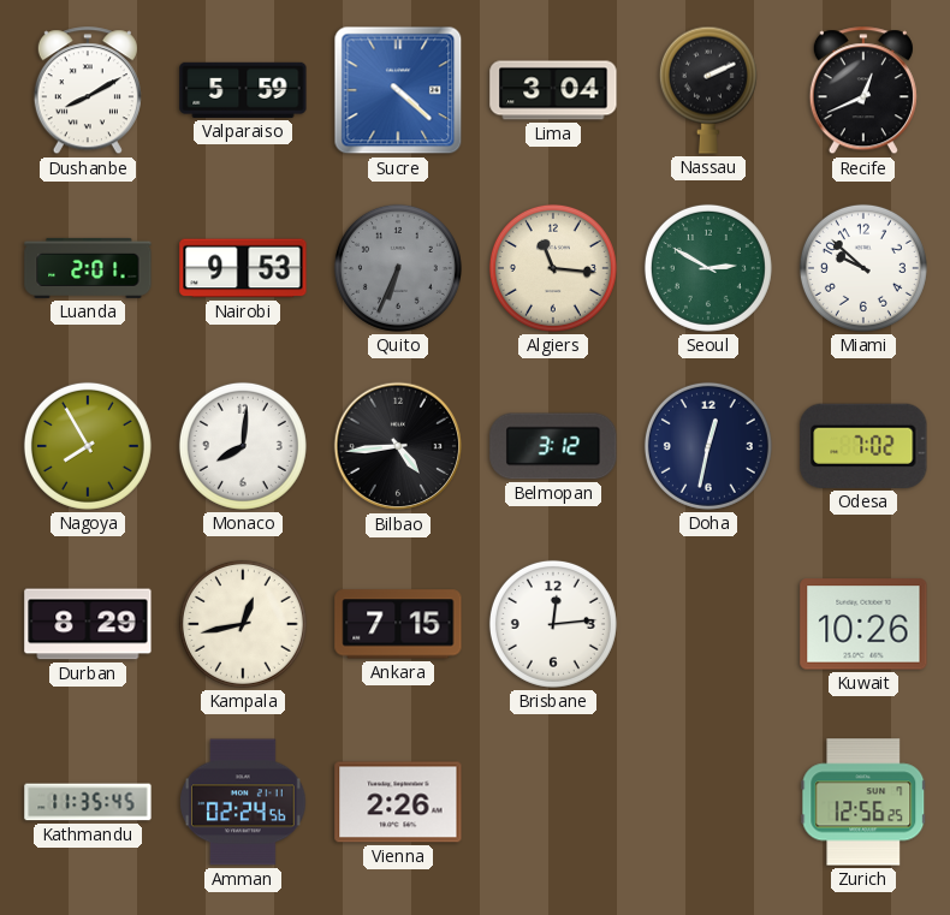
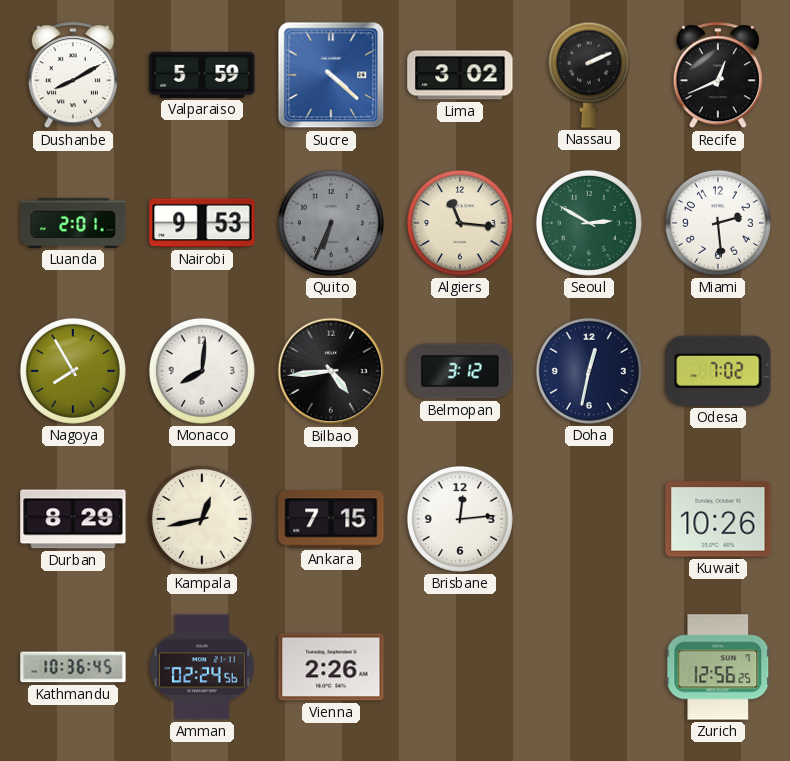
Lima: 3:04 -> 3:02 (460, 75)
Miami: 9:52 -> 2:29 (718, 223)
Kathmandu: 11:35 -> 10:36 (73, 667)
